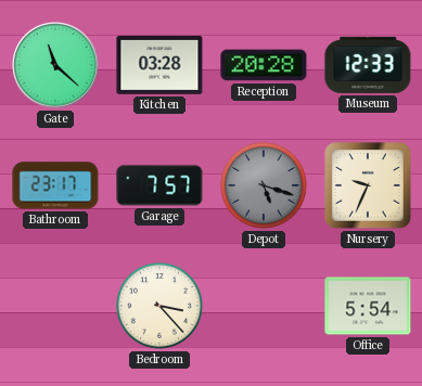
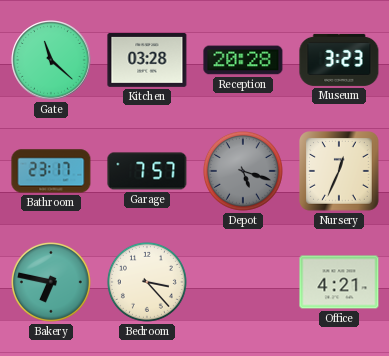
Museum: 12:33 -> 3:23 (339, 60)
Nursery: 9:34 -> 12:34 (340, 172)
Bakery: none -> 6:47 (51, 282)
Office: 5:54 -> 4:21 (339, 282)
